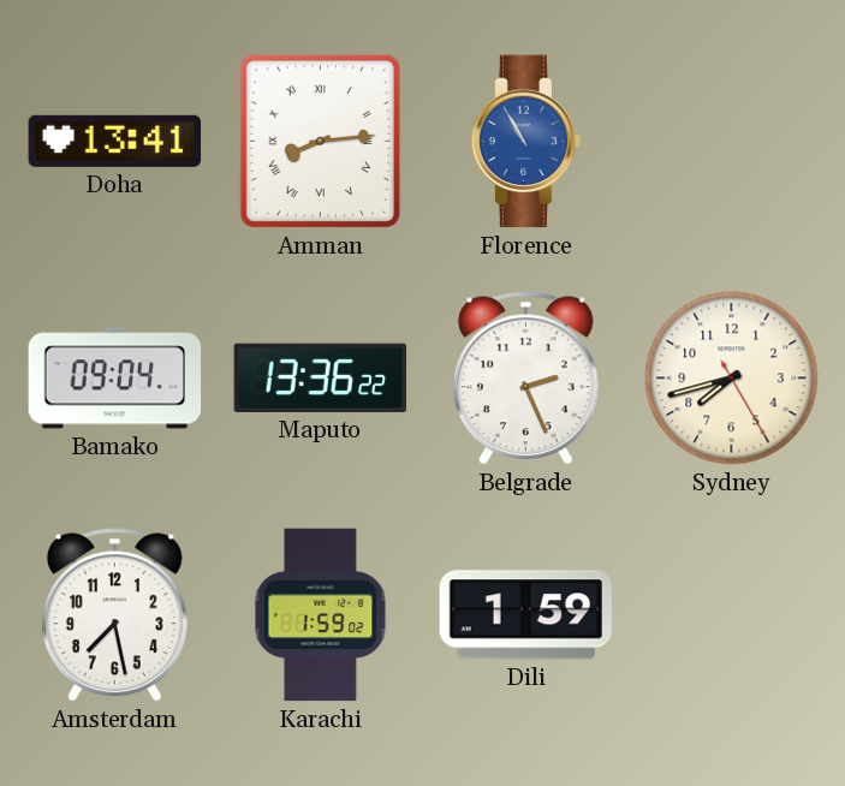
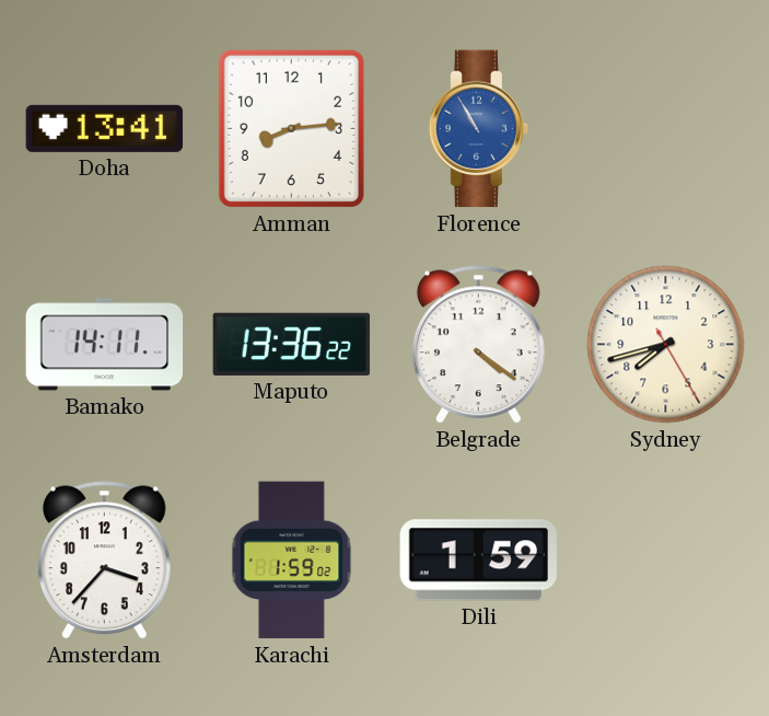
Amman numerals: Roman -> Arabic (291, 128)
Bamako: 09:04 -> 14:11 (105, 345)
Belgrade: 2:26 -> 4:21 (478, 345)
Amsterdam: 7:28 -> 3:37 (104, 561)
